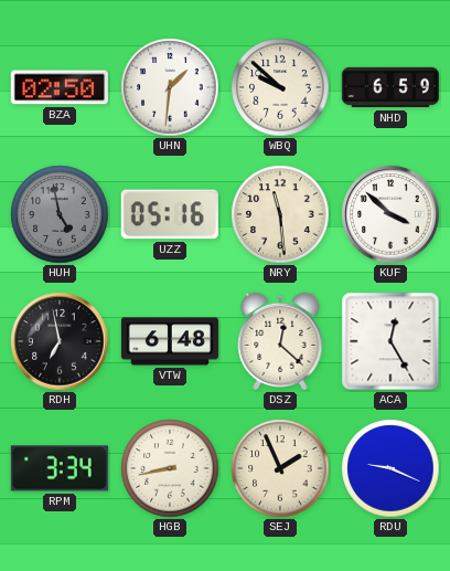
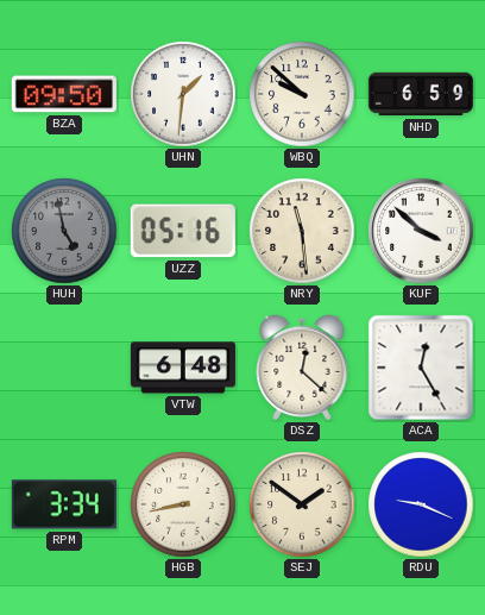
BZA: 02:50 -> 09:50 (64, 94)
RDH: 6:58 -> none (60, 341)
SEJ: 1:56 -> 1:51 (302, 504)
